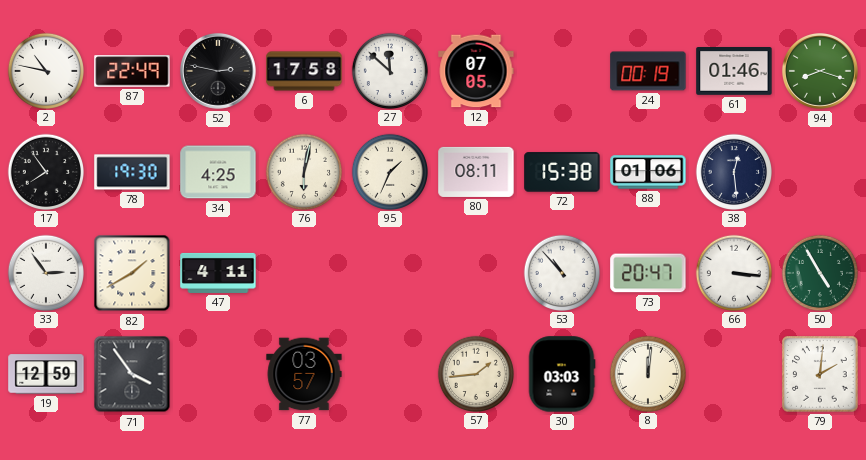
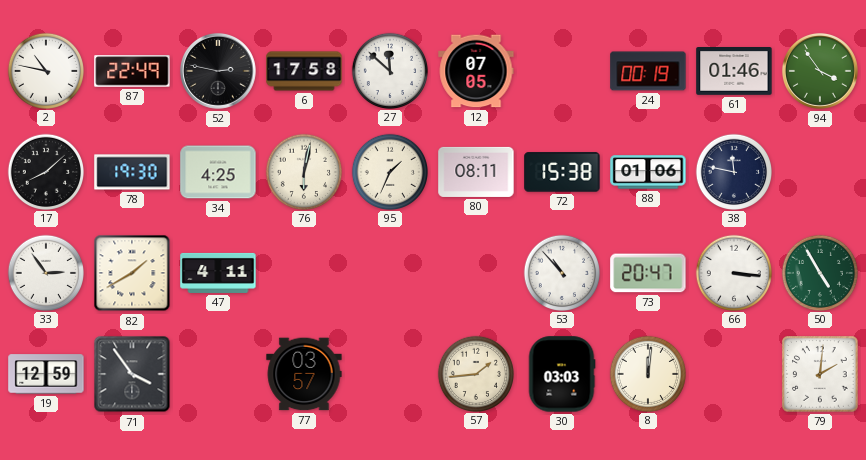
94: 8:18 -> 3:54 (820, 71)
17: 7:54 -> 8:08 (45, 171)
38: 12:29 -> 11:47 (733, 171)
